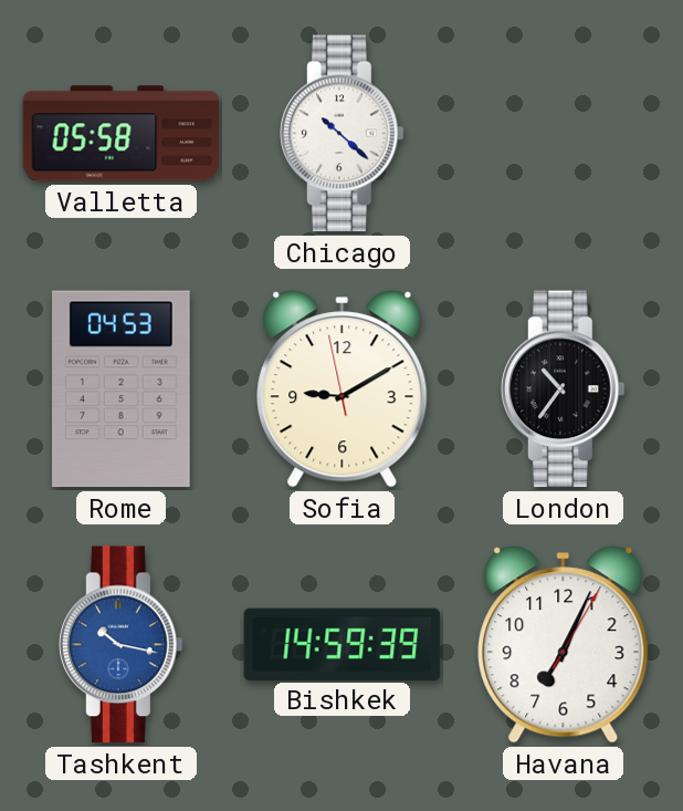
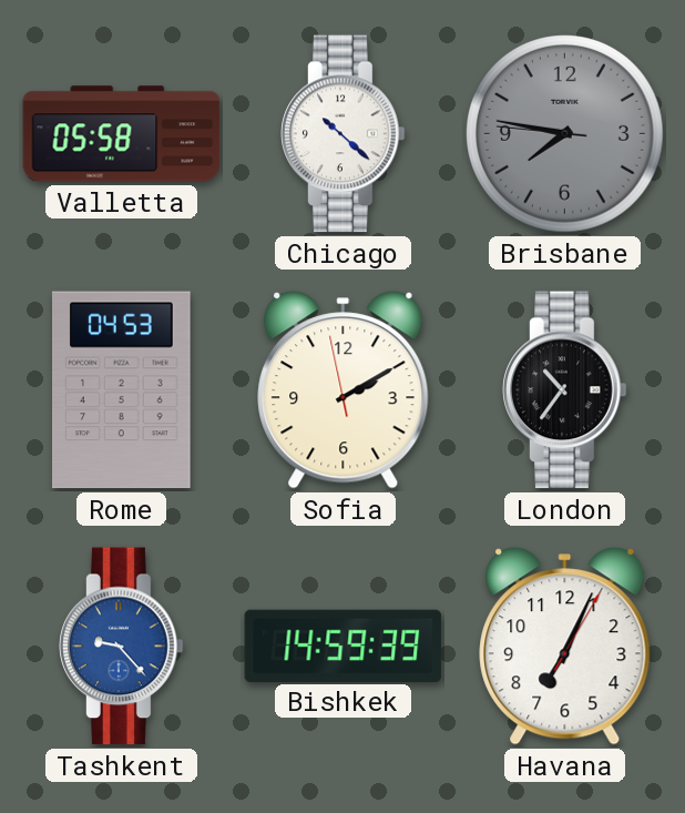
Brisbane: none -> 7:46 (565, 134)
Sofia: 9:09 -> 2:09 (344, 390)
Tashkent: 10:17 -> 9:23 (122, 647)
